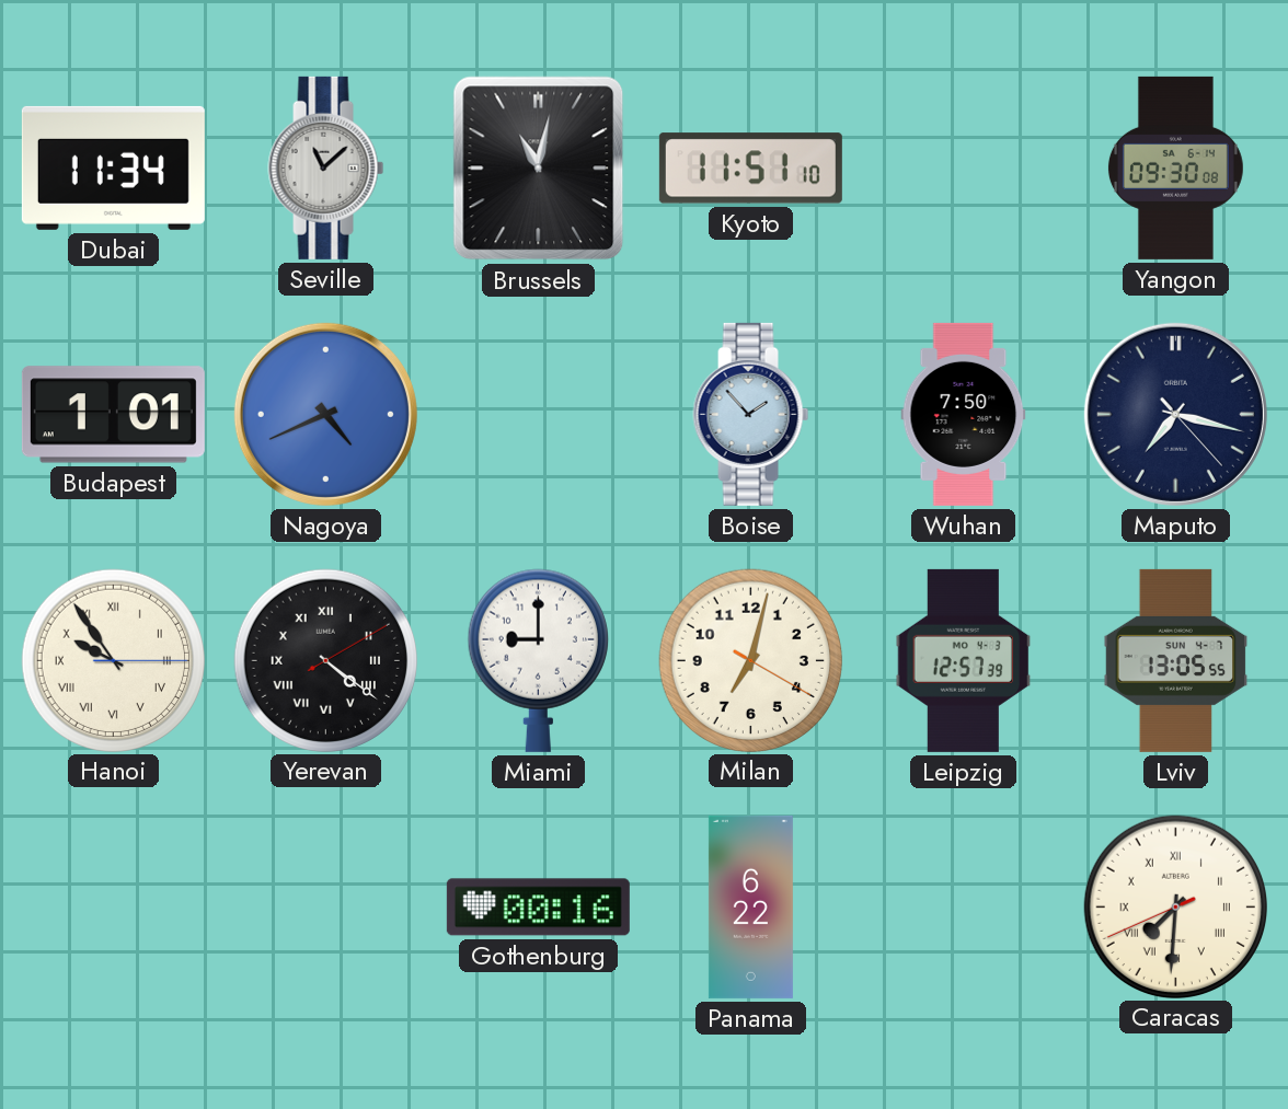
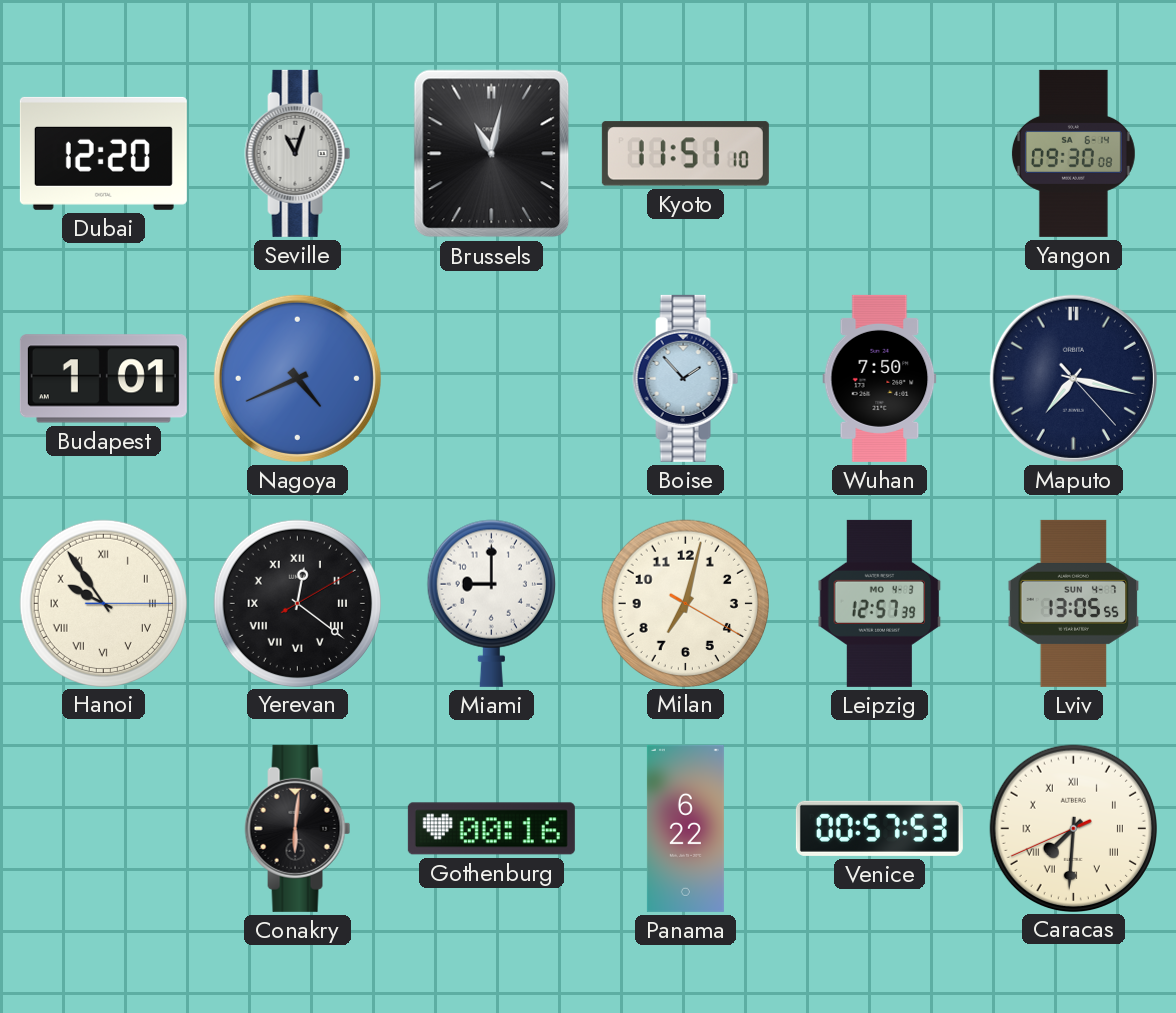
Dubai: 11:34 -> 12:20 (103, 153)
Seville: 11:08 -> 11:03 (298, 153)
Yerevan: 4:21 -> 12:21 (297, 603)
Conakry: none -> 6:01 (298, 828)
Venice: none -> 00:57 (879, 828)
